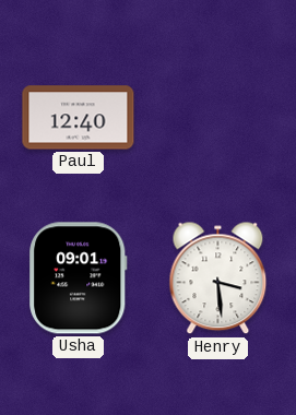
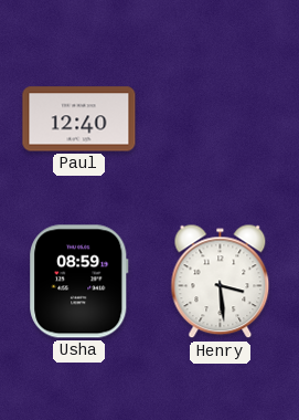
Usha: 09:01 -> 08:59 (79, 282)
